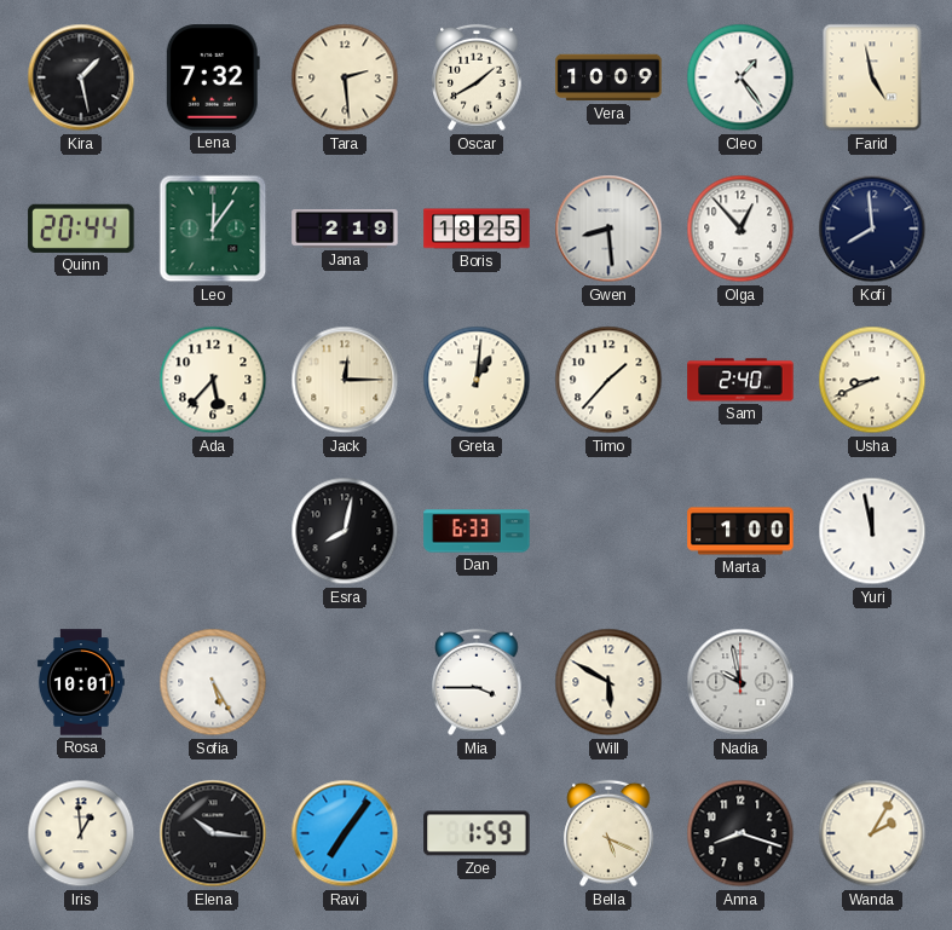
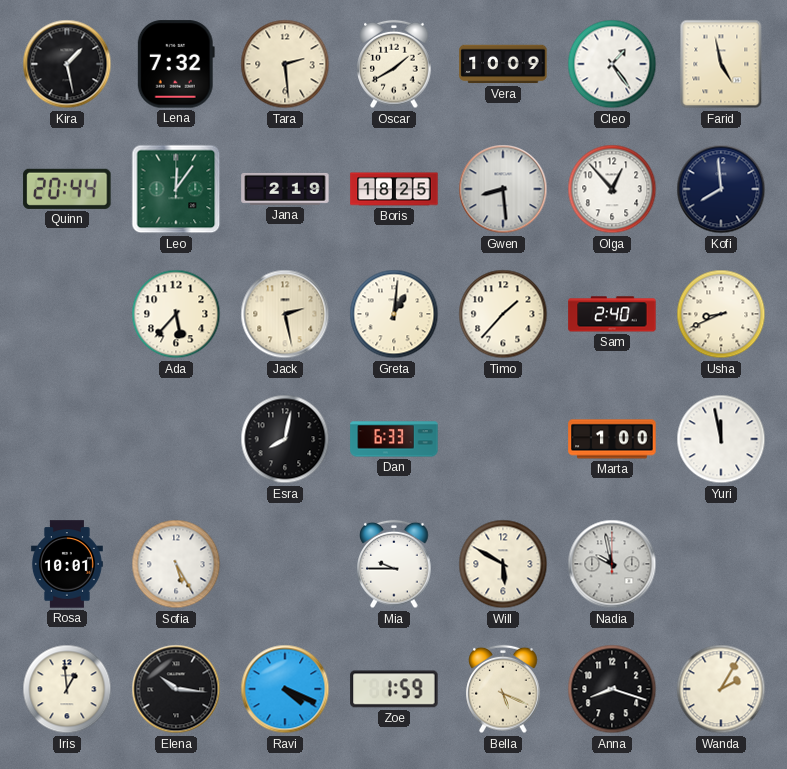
Jack: 12:15 -> 2:28 (285, 314)
Mia: 3:45 -> 9:45 (394, 564)
Ravi: 7:06 -> 4:19 (285, 689)
